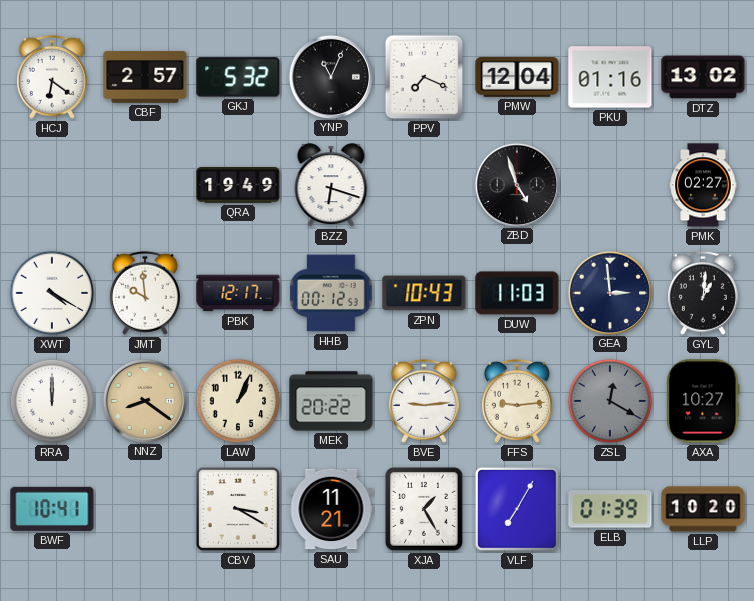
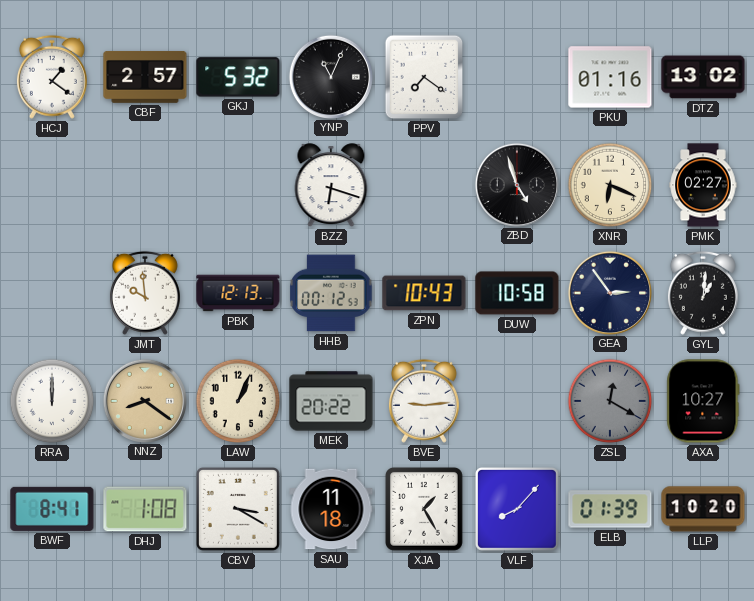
HCJ: 6:21 -> 1:21 (52, 77)
PPV: 7:19 -> 7:21 (424, 77)
PMW: 12:04 -> none (517, 77)
QRA: 19:49 -> none (238, 186)
XNR: none -> 6:19 (610, 185)
XWT: 4:20 -> none (52, 293)
PBK: 12:17 -> 12:13 (238, 293)
DUW: 11:03 -> 10:58 (517, 293)
GEA: 2:59 -> 2:54 (609, 292)
FFS: 9:14 -> none (517, 401)
BWF: 10:41 -> 8:41 (52, 509)
DHJ: none -> 1:08 (145, 509)
SAU: 11:21 -> 11:18 (331, 509)
VLF: 7:05 -> 8:07 (517, 509)
